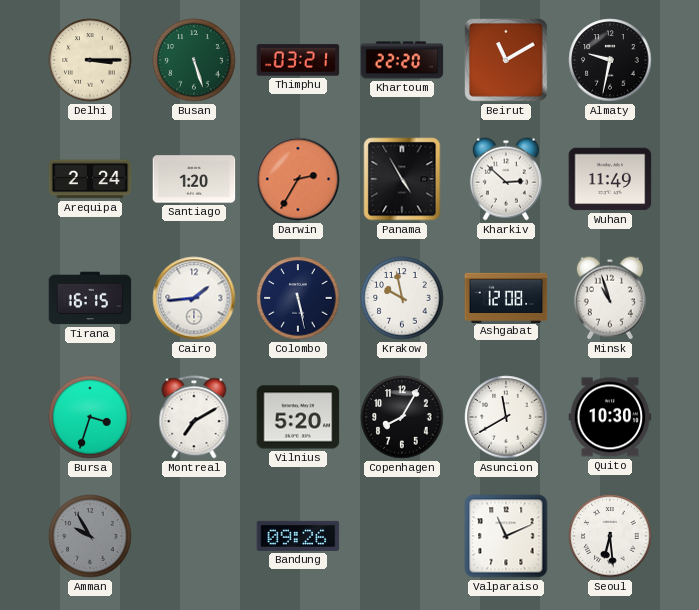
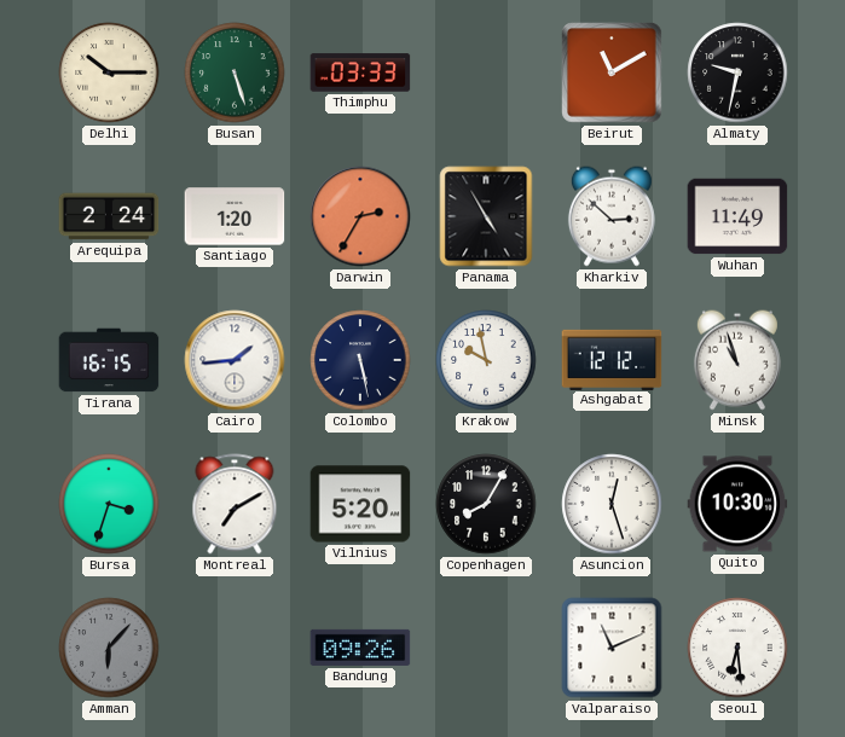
Delhi: 3:15 -> 10:15 (109, 72)
Thimphu: 03:21 -> 03:33 (360, 72)
Khartoum: 22:20 -> none (402, 60)
Ashgabat: 12:08 -> 12:12 (612, 359)
Asuncion: 11:40 -> 12:27 (612, 504)
Amman: 9:55 -> 6:07 (109, 648)
